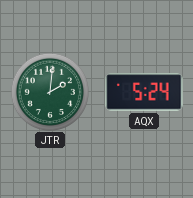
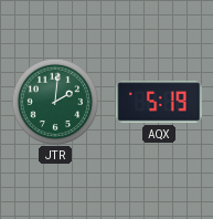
AQX: 5:24 -> 5:19 (159, 102)
